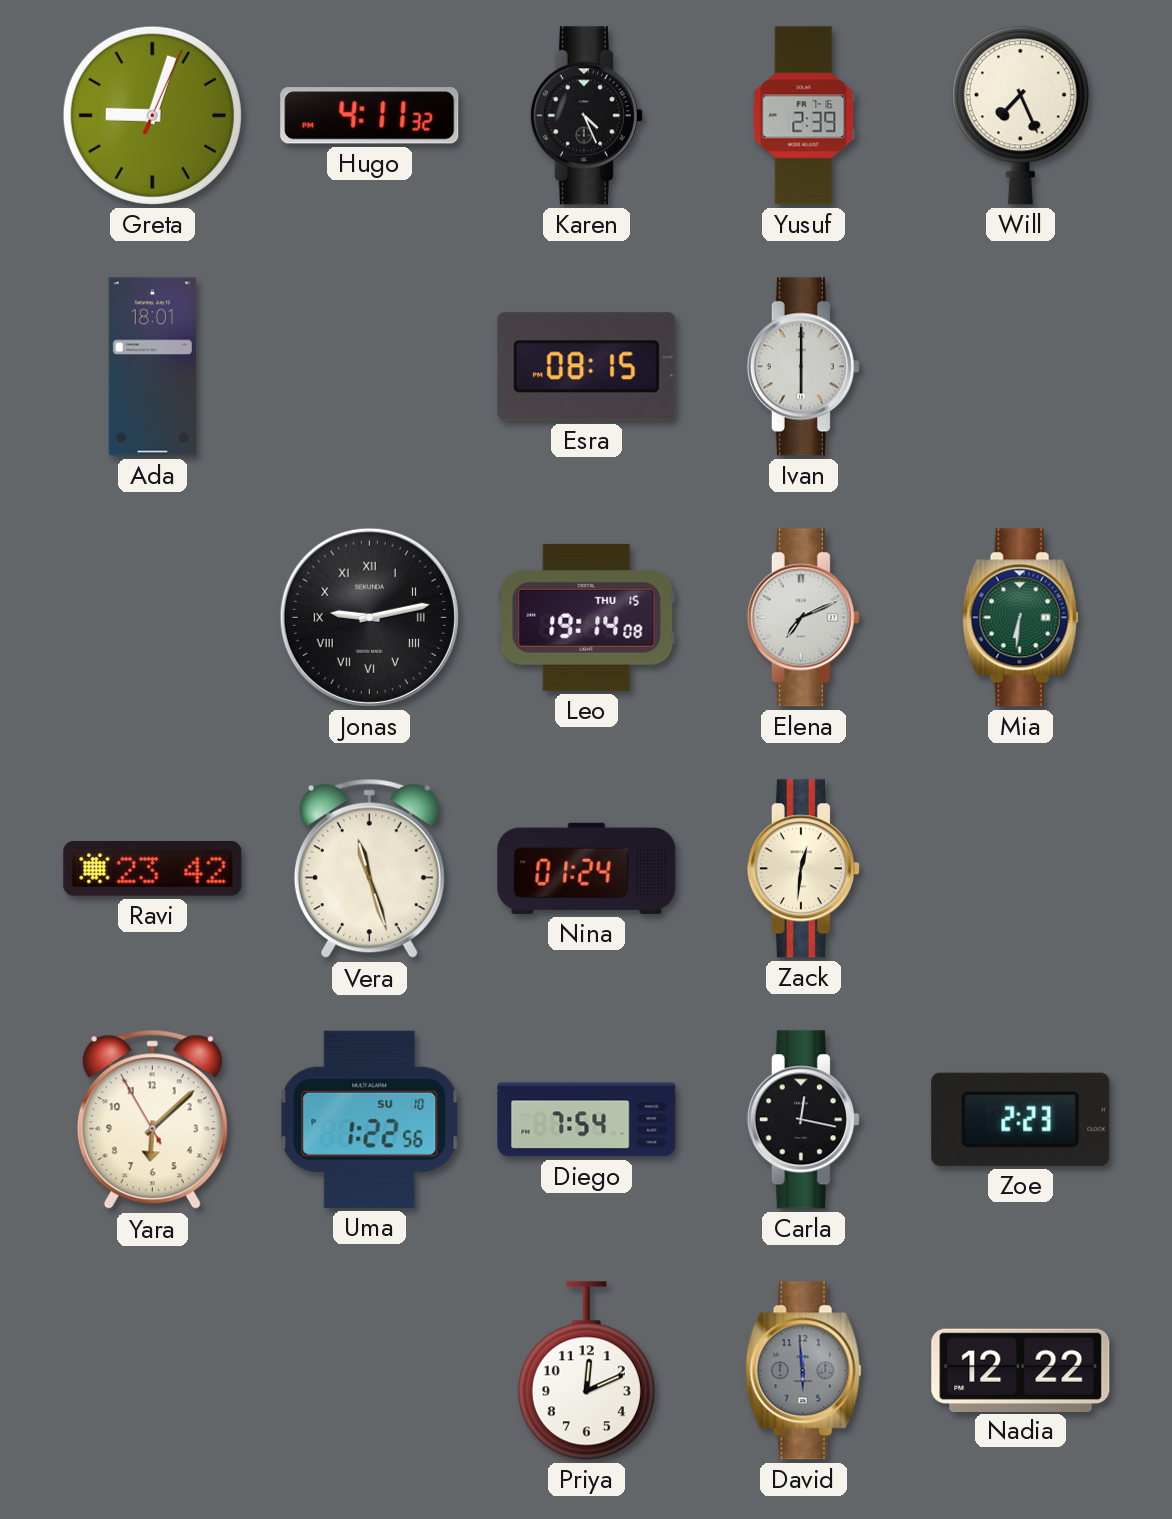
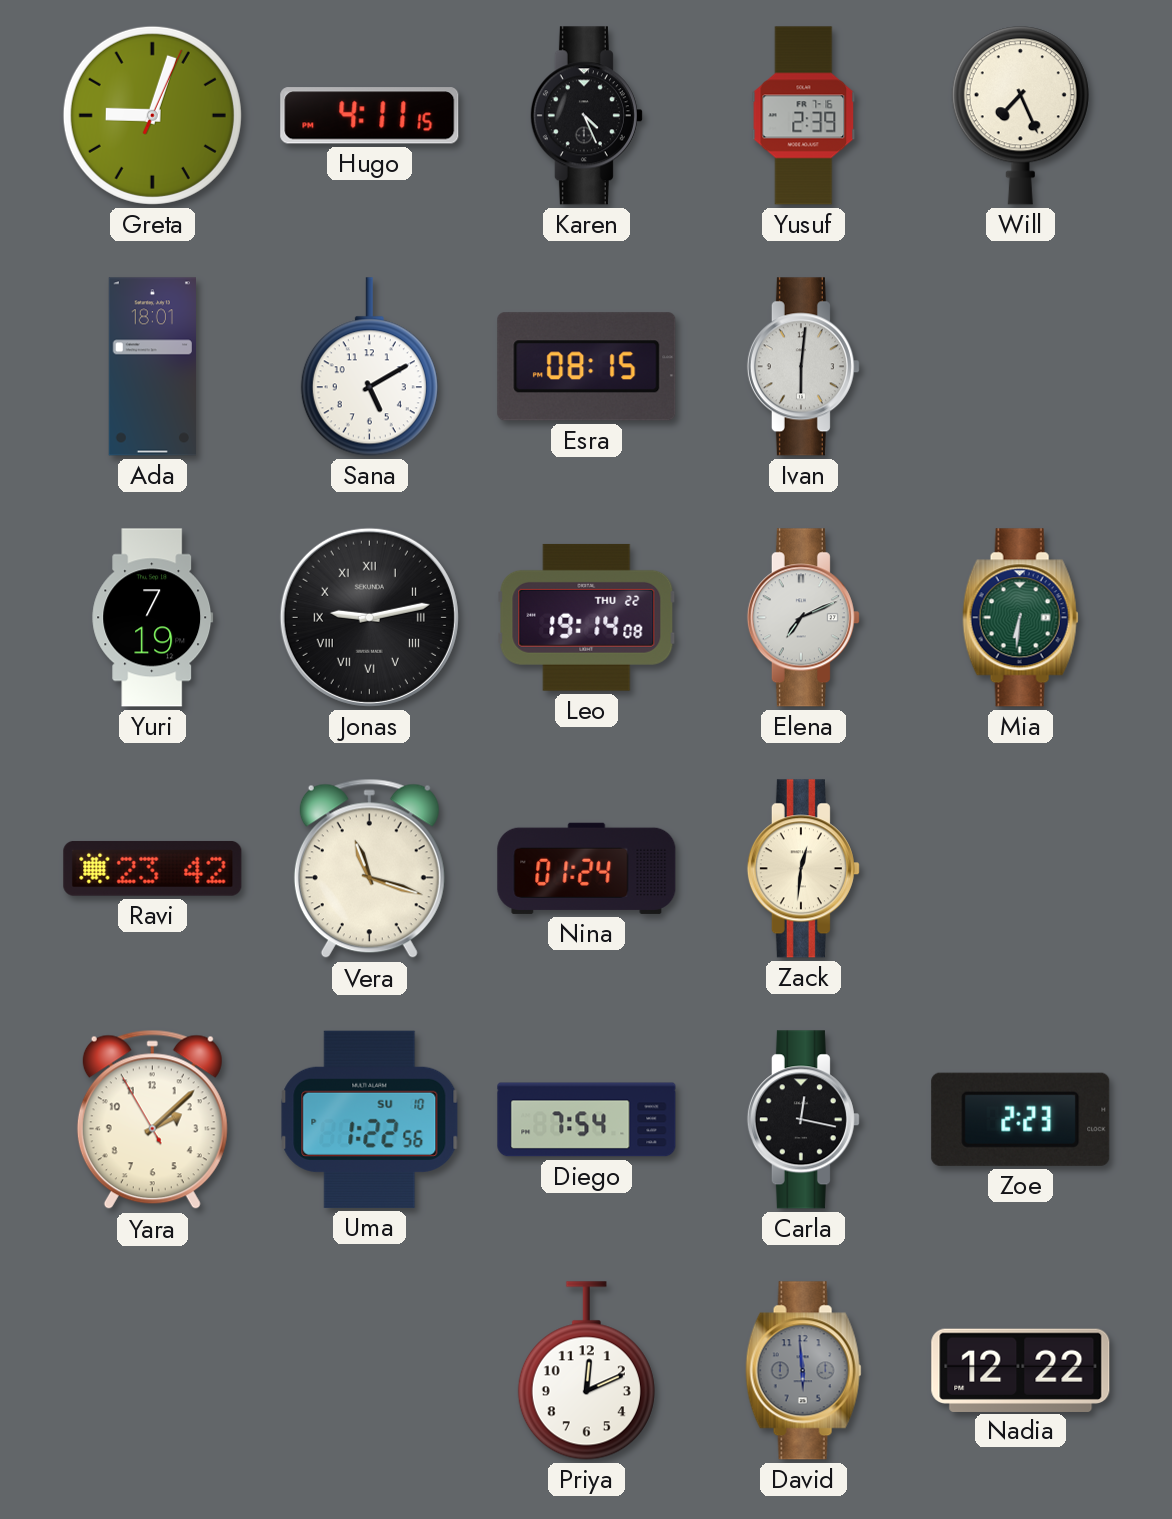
Hugo: 4:11:32 -> 4:11:15 (370, 116)
Sana: none -> 5:10 (369, 367)
Ivan: 6:00 -> 6:01 (803, 367)
Yuri: none -> 7:19 (153, 618)
Leo date: THU 15 -> THU 22 (587, 617)
Vera: 11:27 -> 11:18 (369, 869)
Yara: 6:07 -> 2:07 (152, 1120)
